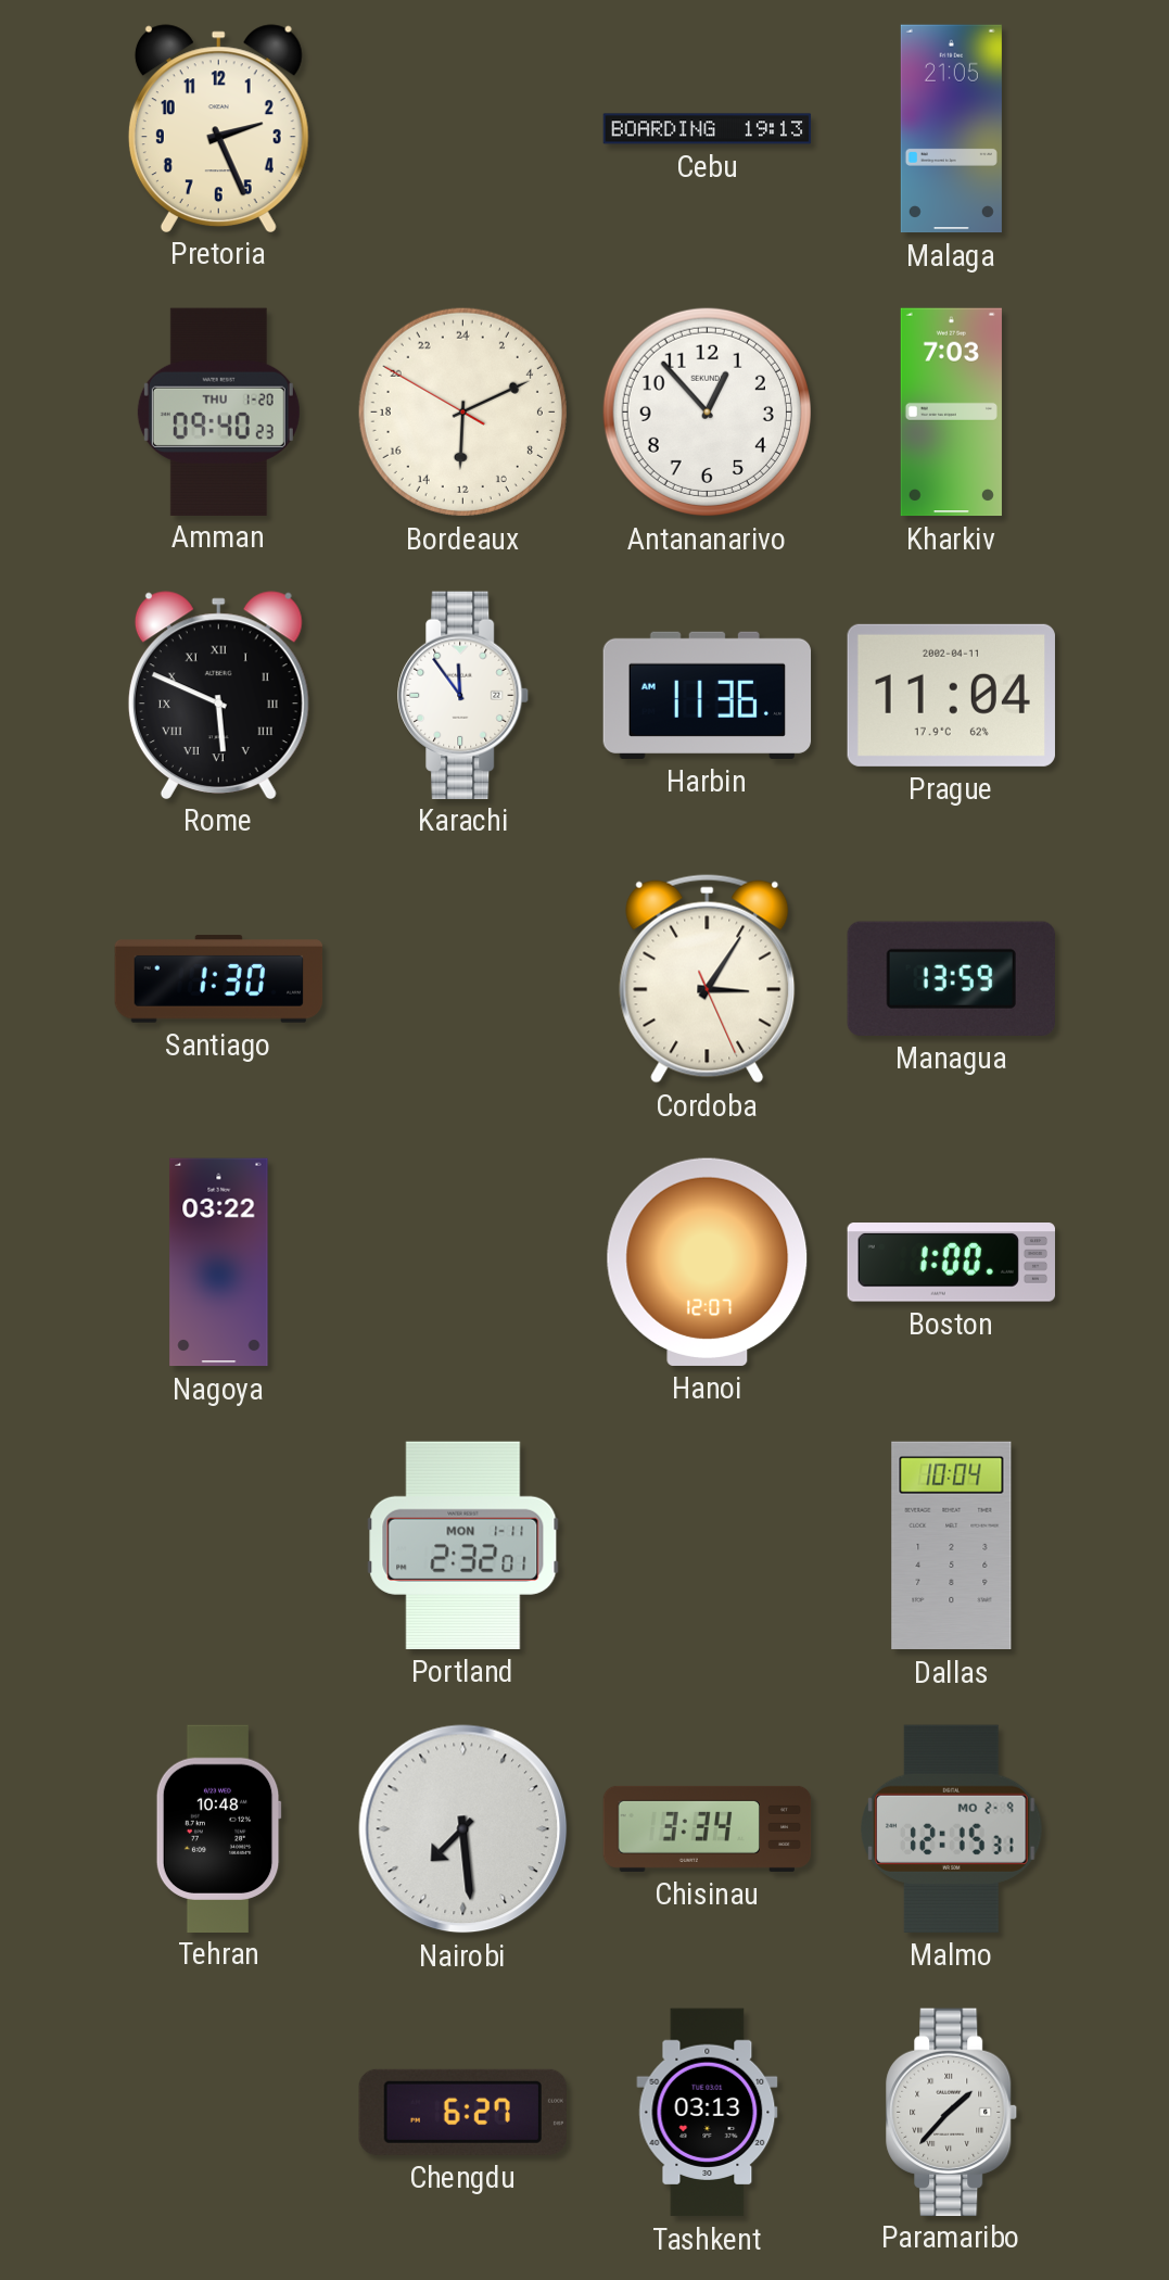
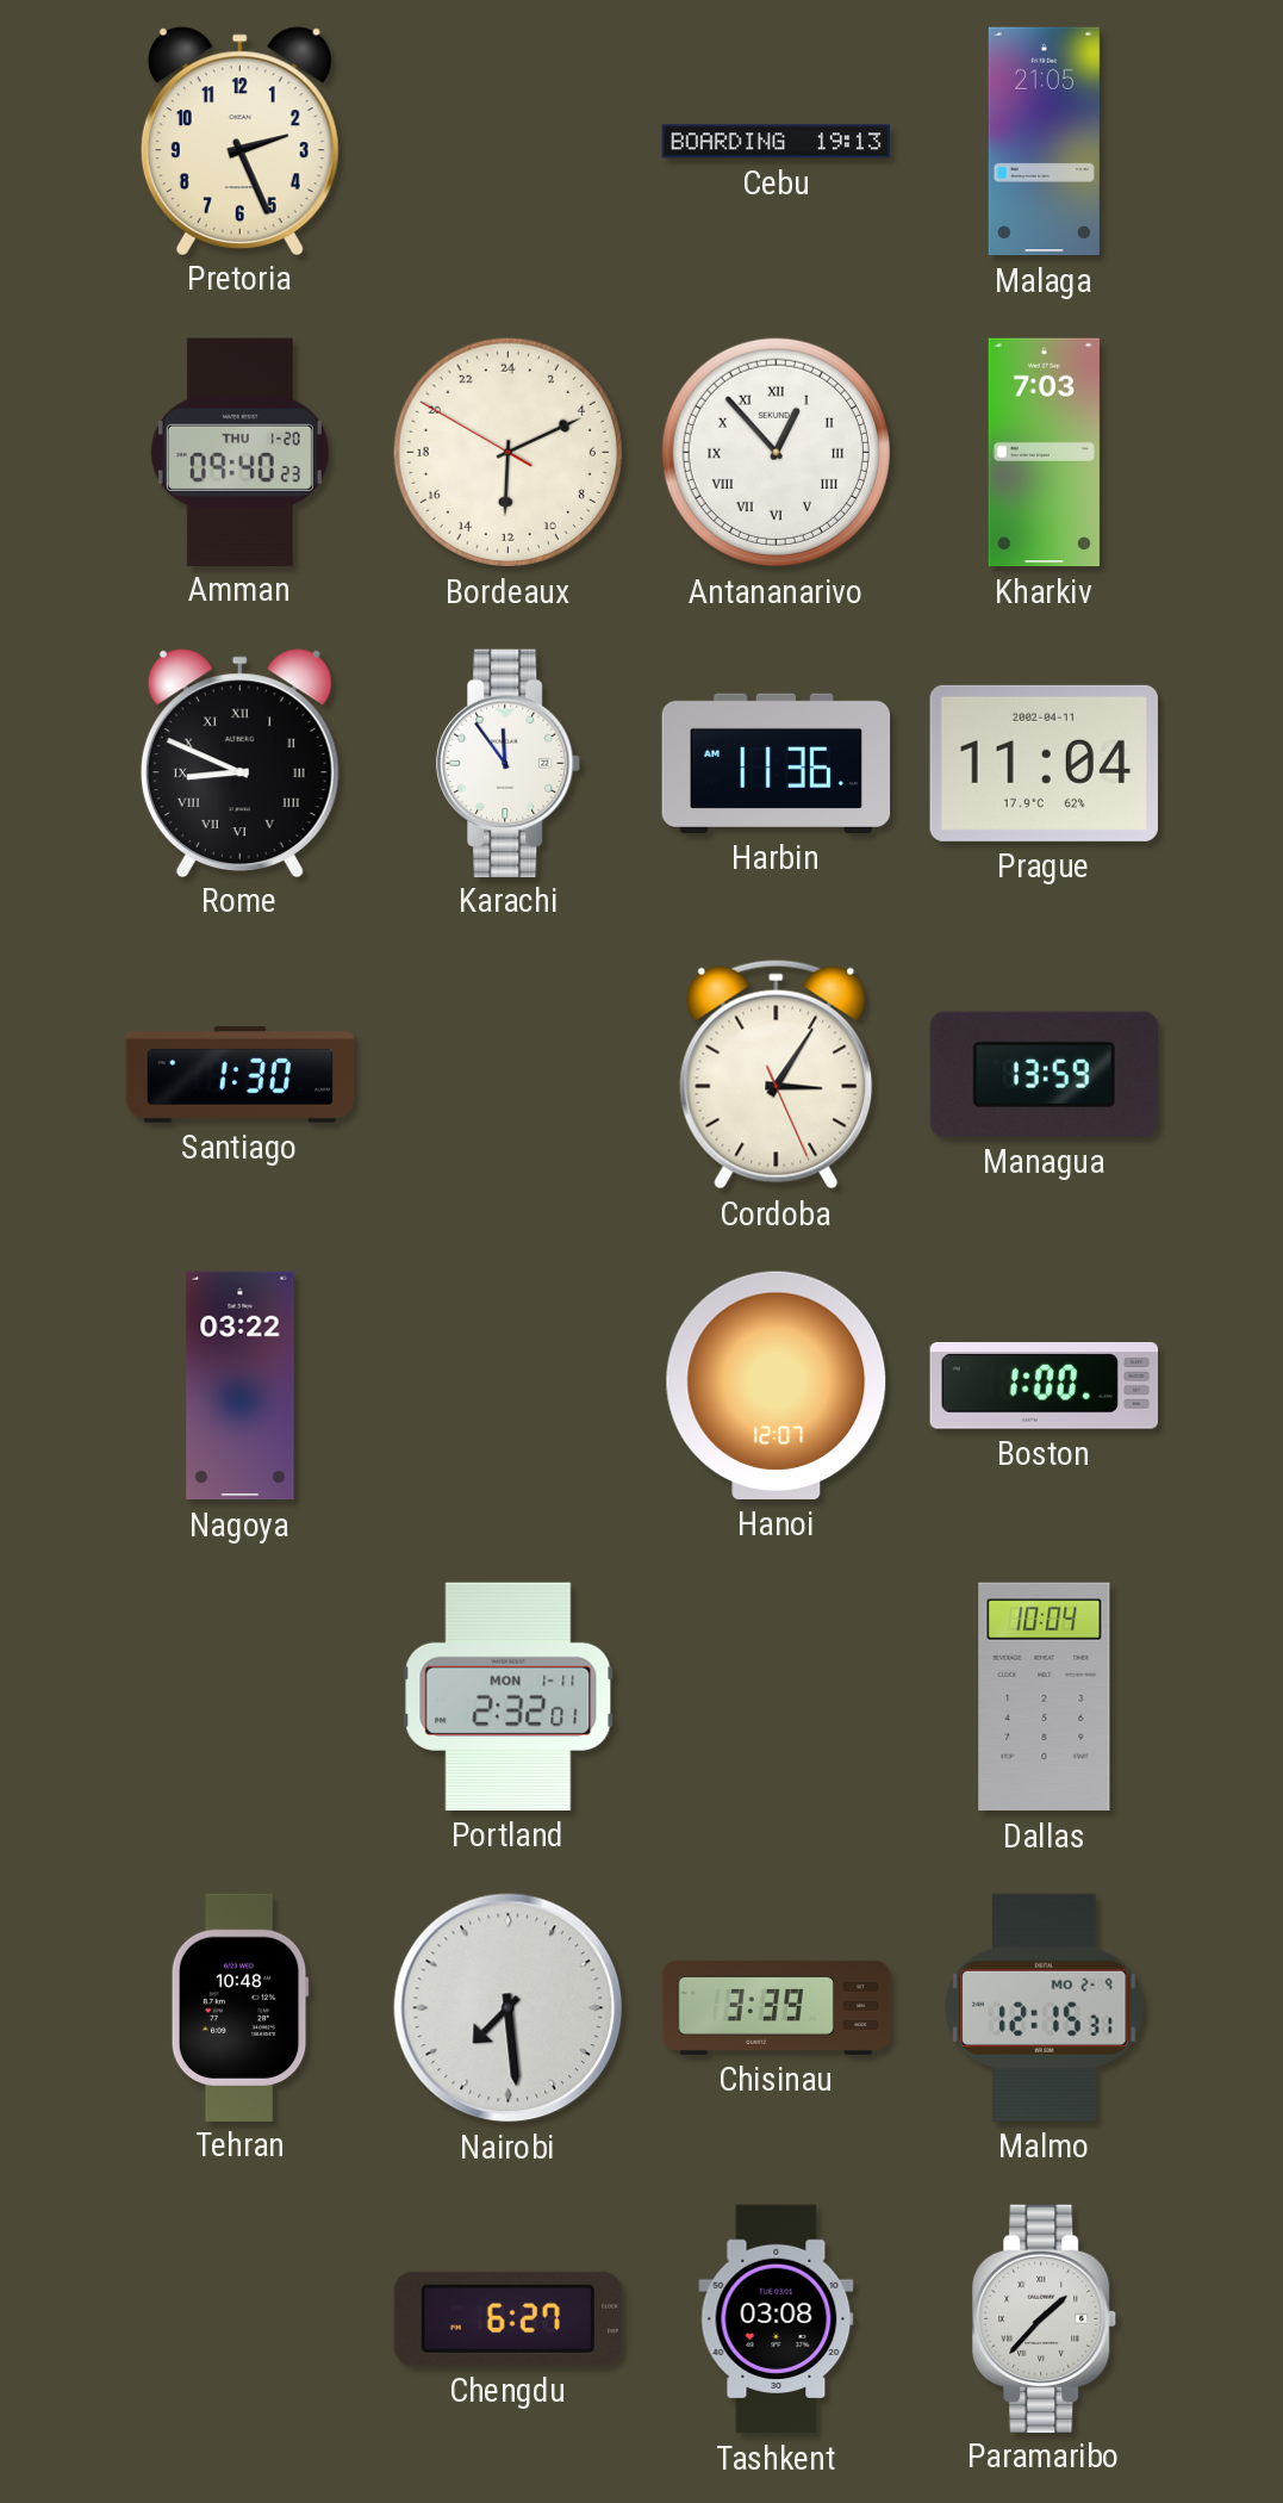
Antananarivo numerals: Arabic -> Roman (776, 452)
Rome: 5:49 -> 8:49 (239, 763)
Chisinau: 3:34 -> 3:39 (777, 2007)
Tashkent: 03:13 -> 03:08 (777, 2319)
